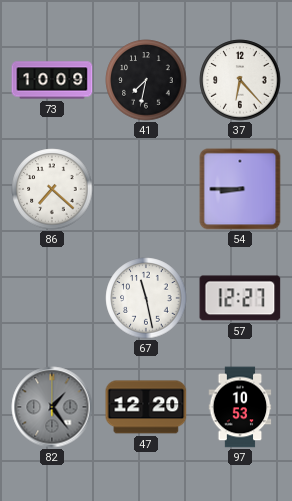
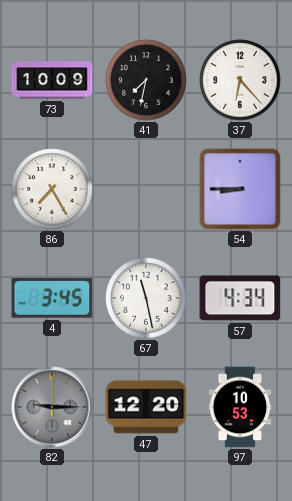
86: 7:22 -> 7:25 (52, 189)
4: none -> 3:45 (52, 299)
57: 12:27 -> 4:34 (240, 298)
82: 1:24 -> 9:15 (52, 407)
